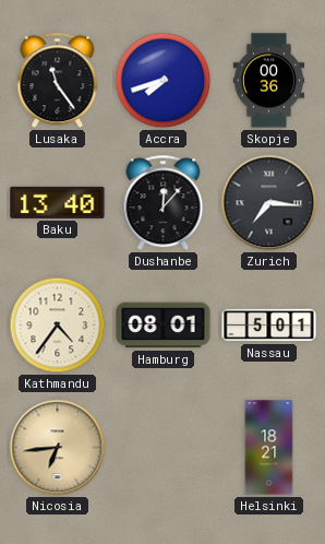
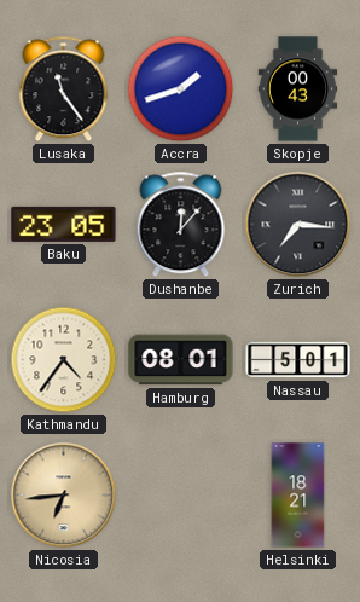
Accra: 7:42 -> 1:42 (181, 89)
Skopje: 00:36 -> 00:43 (298, 89)
Baku: 13:40 -> 23:05 (64, 224)
